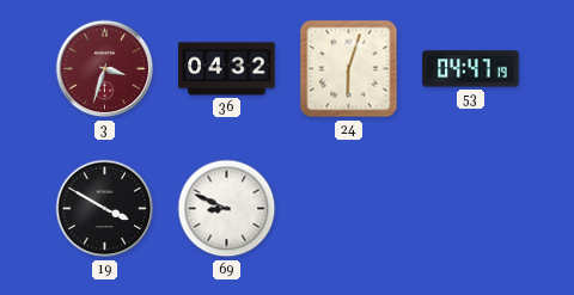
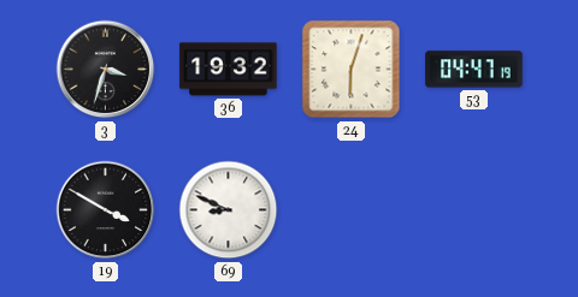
3 dial: burgundy -> black (106, 70)
36: 04:32 -> 19:32 (229, 70)
